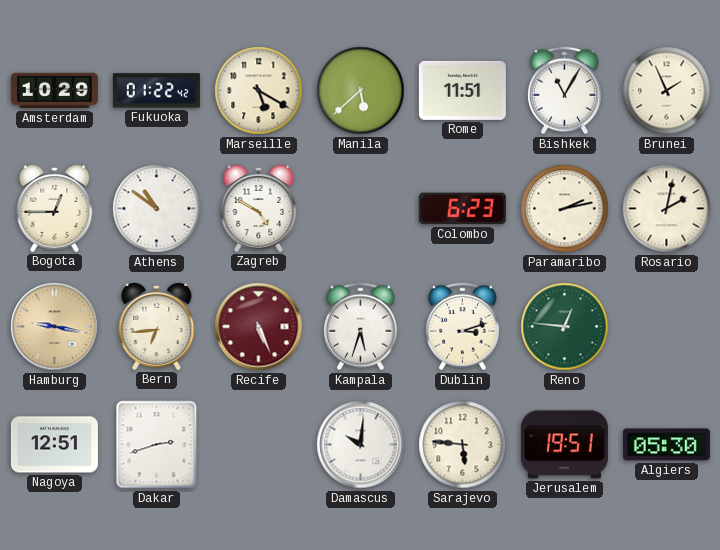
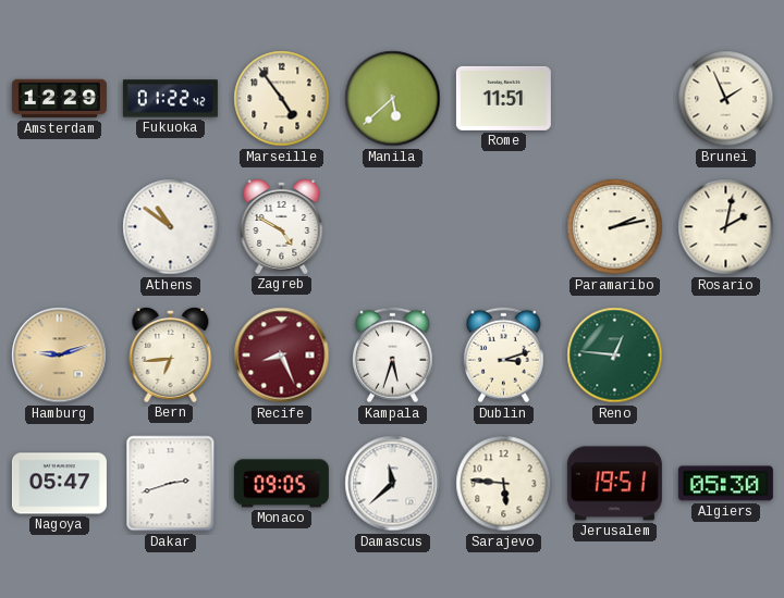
Amsterdam: 10:29 -> 12:29 (59, 99)
Marseille: 5:20 -> 4:54 (282, 99)
Bishkek: 11:05 -> none (564, 91)
Bogota: 12:45 -> none (55, 208)
Colombo: 6:23 -> none (462, 209)
Hamburg: 9:17 -> 9:12 (60, 356)
Recife: 5:26 -> 8:26 (282, 356)
Nagoya: 12:51 -> 05:47 (59, 484)
Monaco: none -> 09:05 (281, 484)
Damascus: 10:01 -> 11:38 (393, 484)
